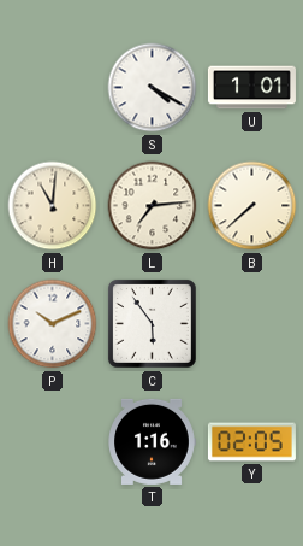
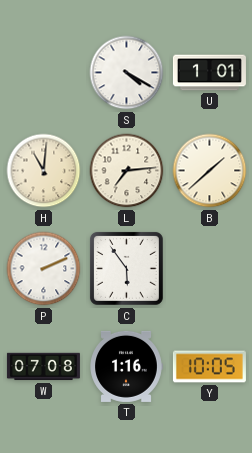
B: 7:38 -> 1:38 (210, 171)
P: 10:11 -> 2:11 (44, 269)
W: none -> 07:08 (43, 367)
Y: 02:05 -> 10:05 (209, 367)
